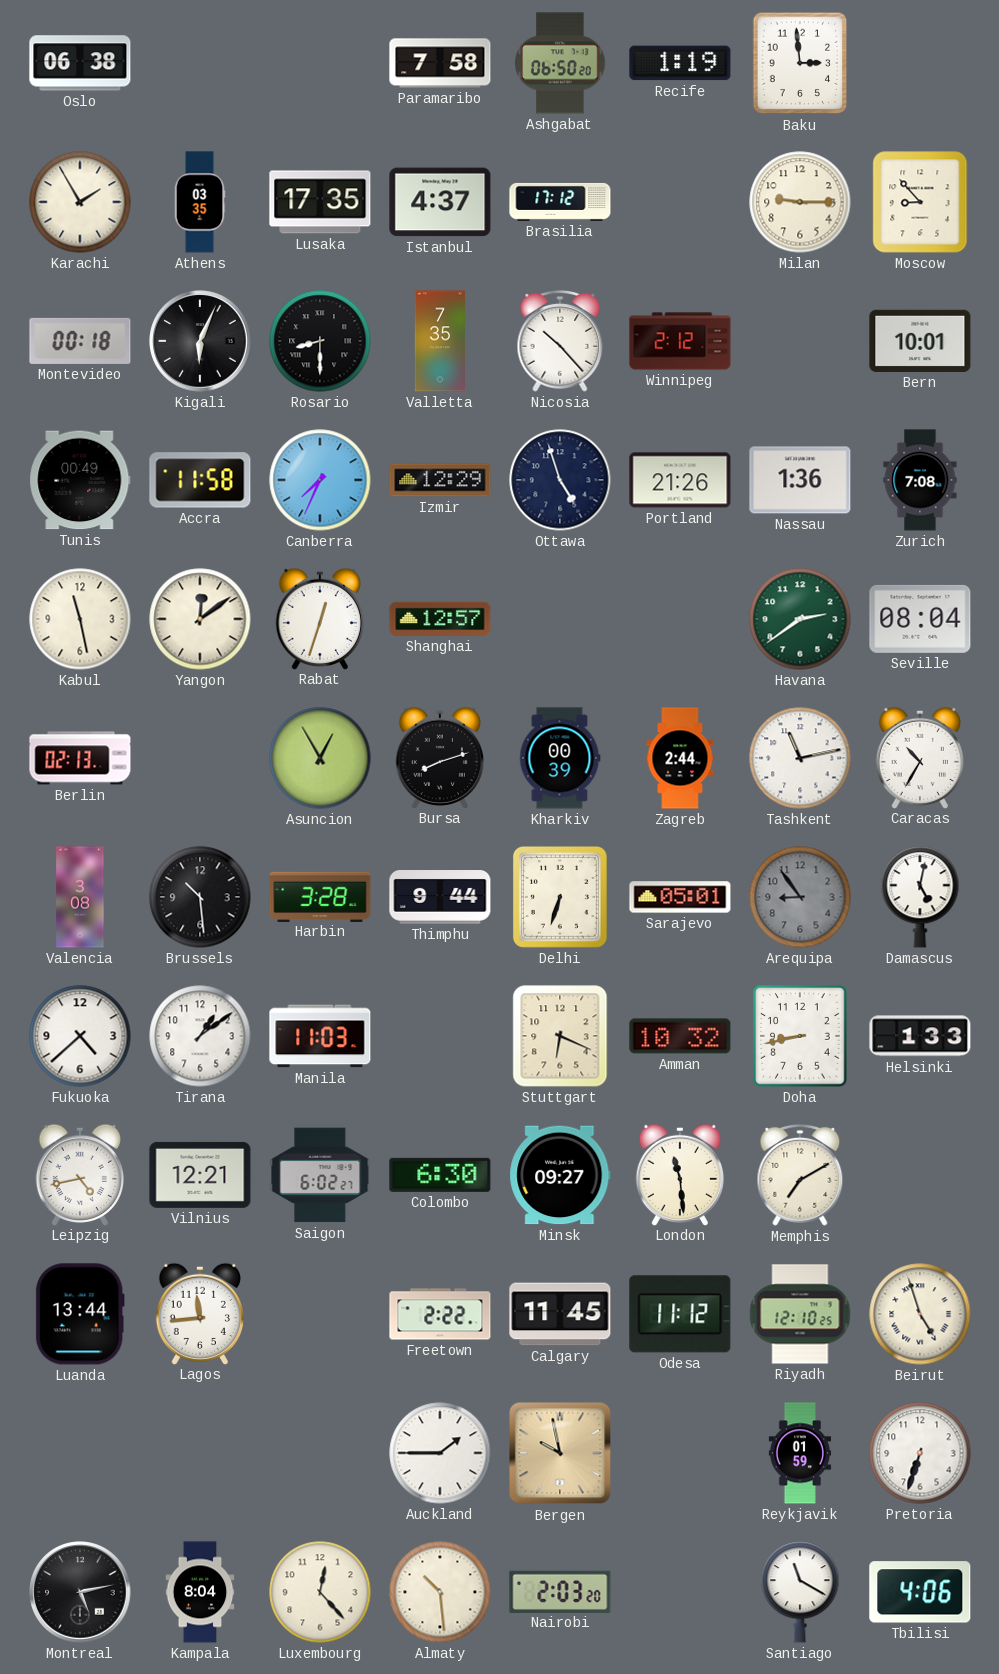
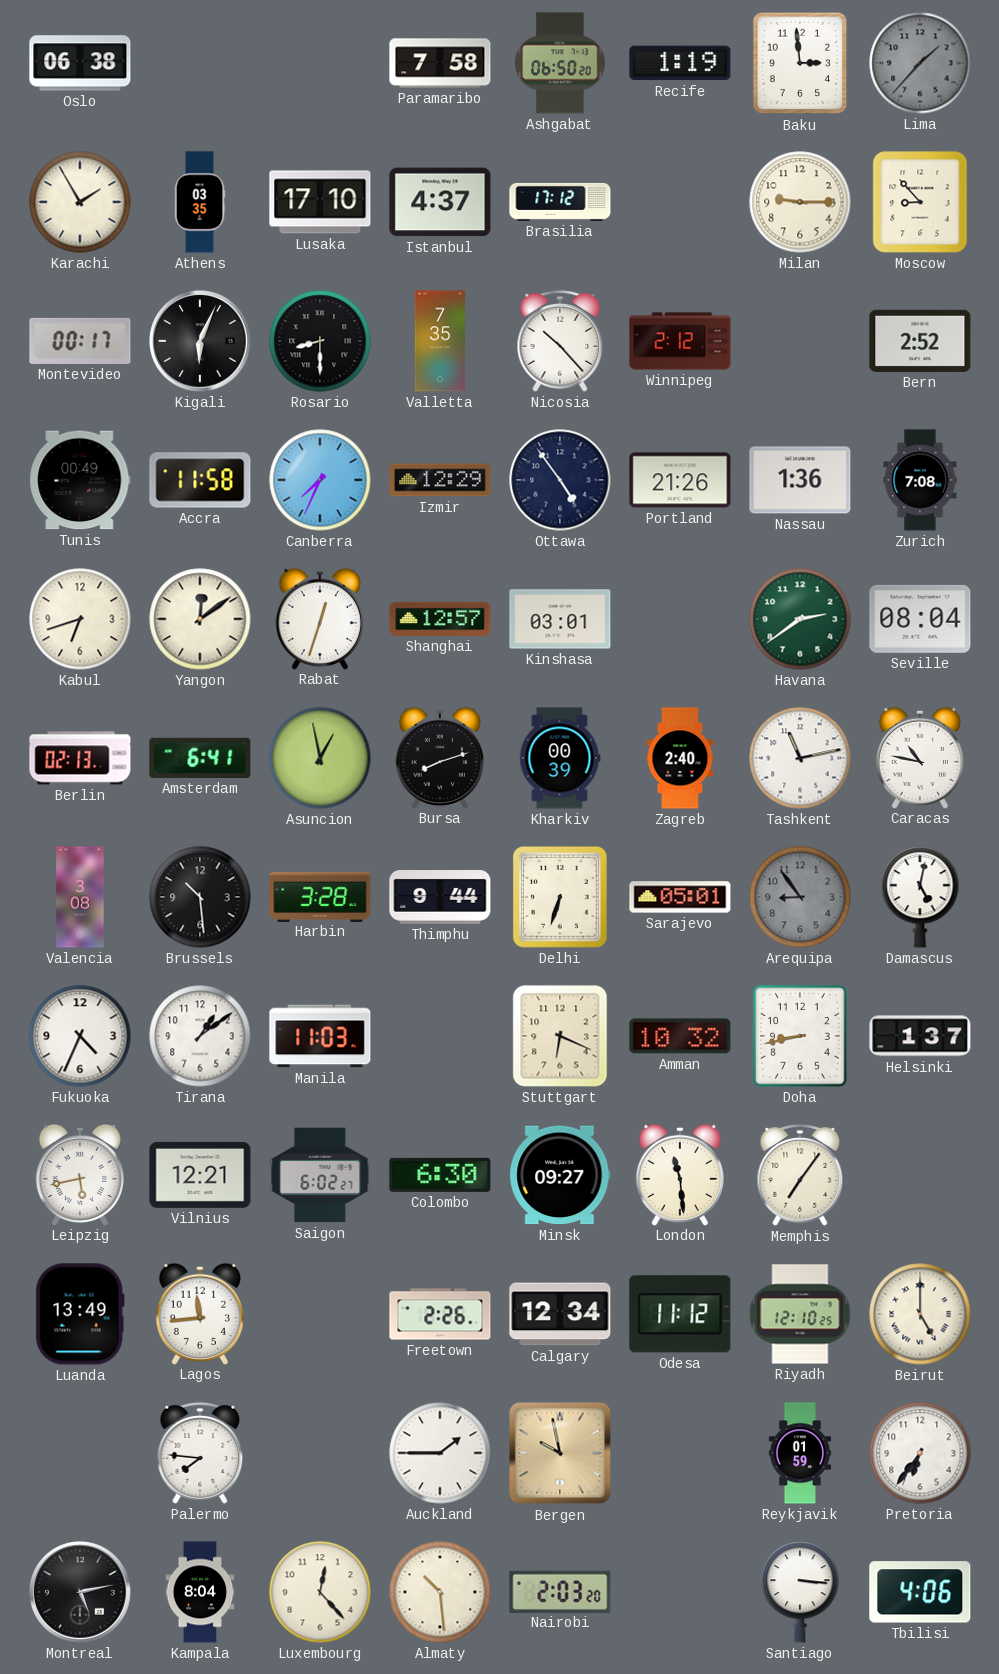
Lima: none -> 1:37 (920, 63)
Lusaka: 17:35 -> 17:10 (320, 202)
Montevideo: 00:18 -> 00:17 (80, 341)
Bern: 10:01 -> 2:52 (920, 341)
Ottawa: 4:57 -> 4:54 (560, 480)
Kabul: 11:28 -> 6:42 (80, 619)
Kinshasa: none -> 03:01 (560, 619)
Amsterdam: none -> 6:41 (200, 758)
Asuncion: 12:55 -> 12:58 (320, 758)
Zagreb: 2:44 -> 2:40 (680, 758)
Caracas: 10:35 -> 10:47 (919, 757)
Fukuoka: 4:38 -> 4:34 (80, 1036)
Helsinki: 1:33 -> 1:37 (920, 1036)
Leipzig: 4:43 -> 5:43 (79, 1174)
Memphis: 7:10 -> 7:06 (800, 1175)
Luanda: 13:44 -> 13:49 (80, 1314)
Freetown: 2:22 -> 2:26 (440, 1314)
Calgary: 11:45 -> 12:34 (560, 1314)
Beirut: 4:57 -> 5:00 (920, 1314)
Palermo: none -> 7:46 (200, 1453)
Pretoria: 6:33 -> 6:36 (920, 1453)
Santiago: 11:20 -> 3:16 (800, 1592)
